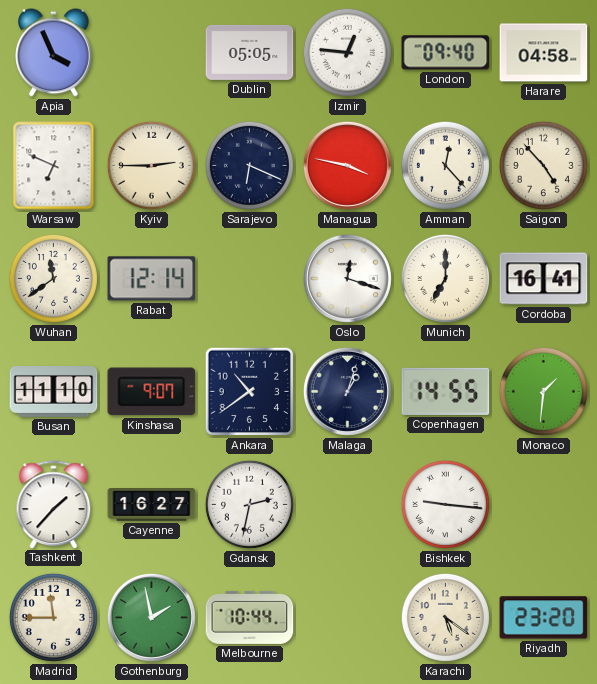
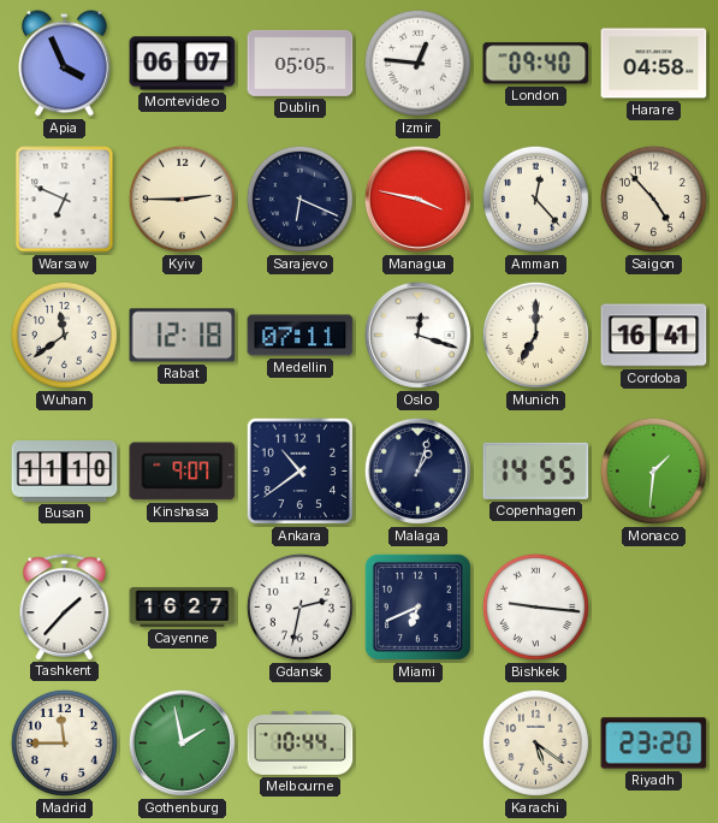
Montevideo: none -> 06:07 (183, 64)
Rabat: 12:14 -> 12:18 (183, 336)
Medellin: none -> 07:11 (301, 336)
Miami: none -> 6:41 (417, 606)
